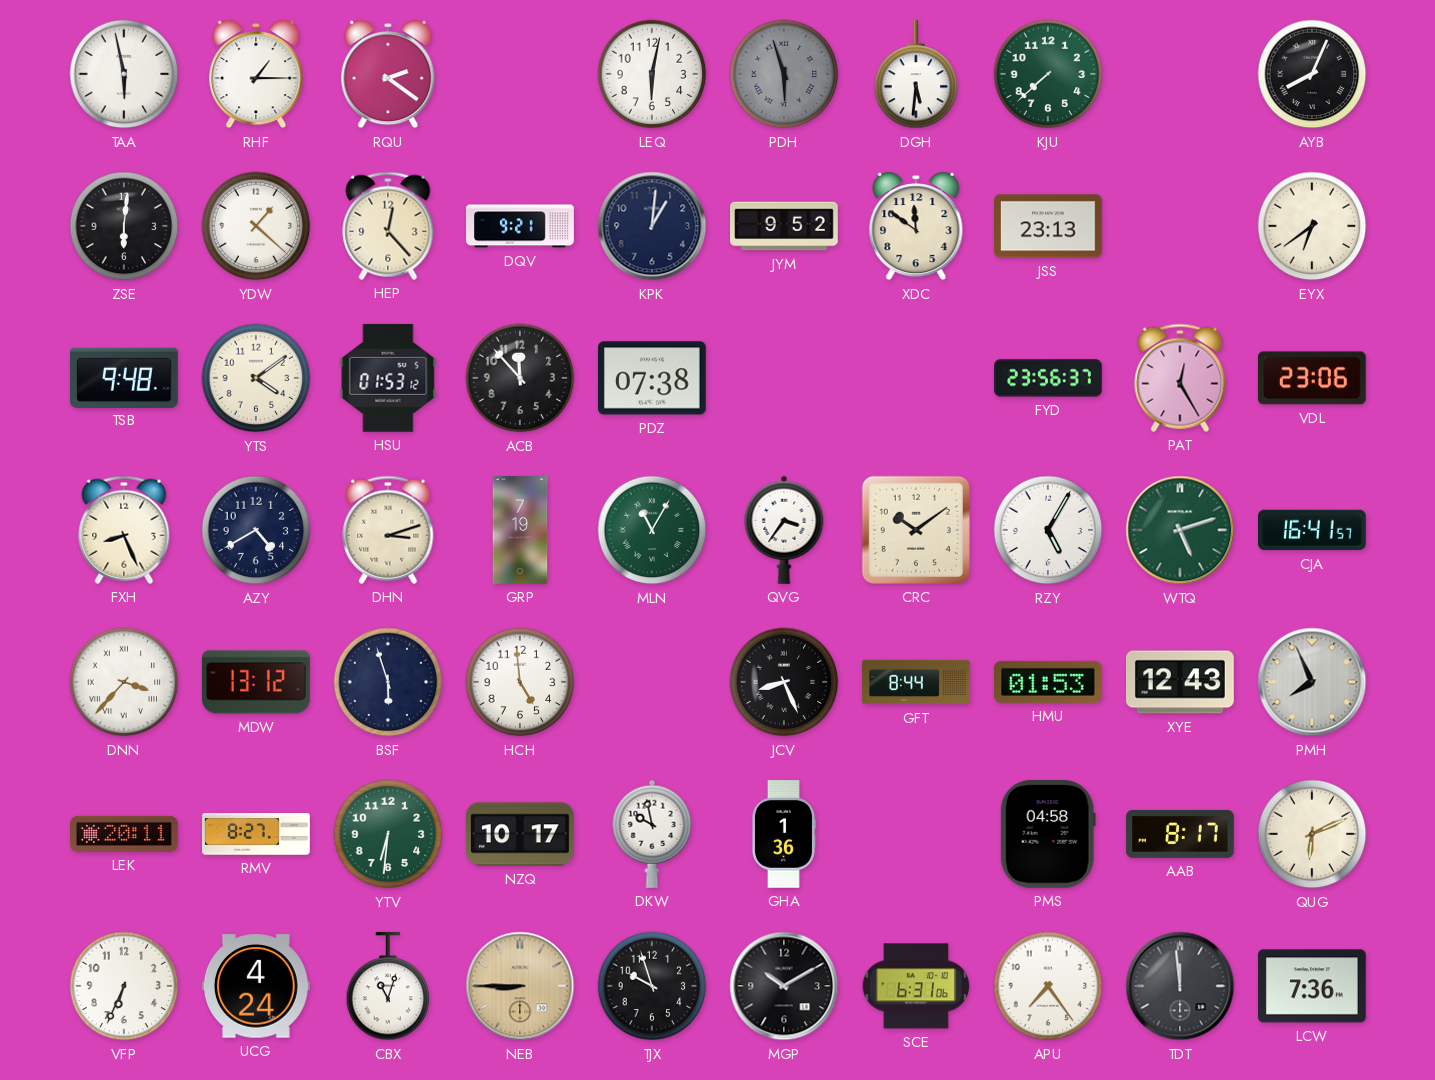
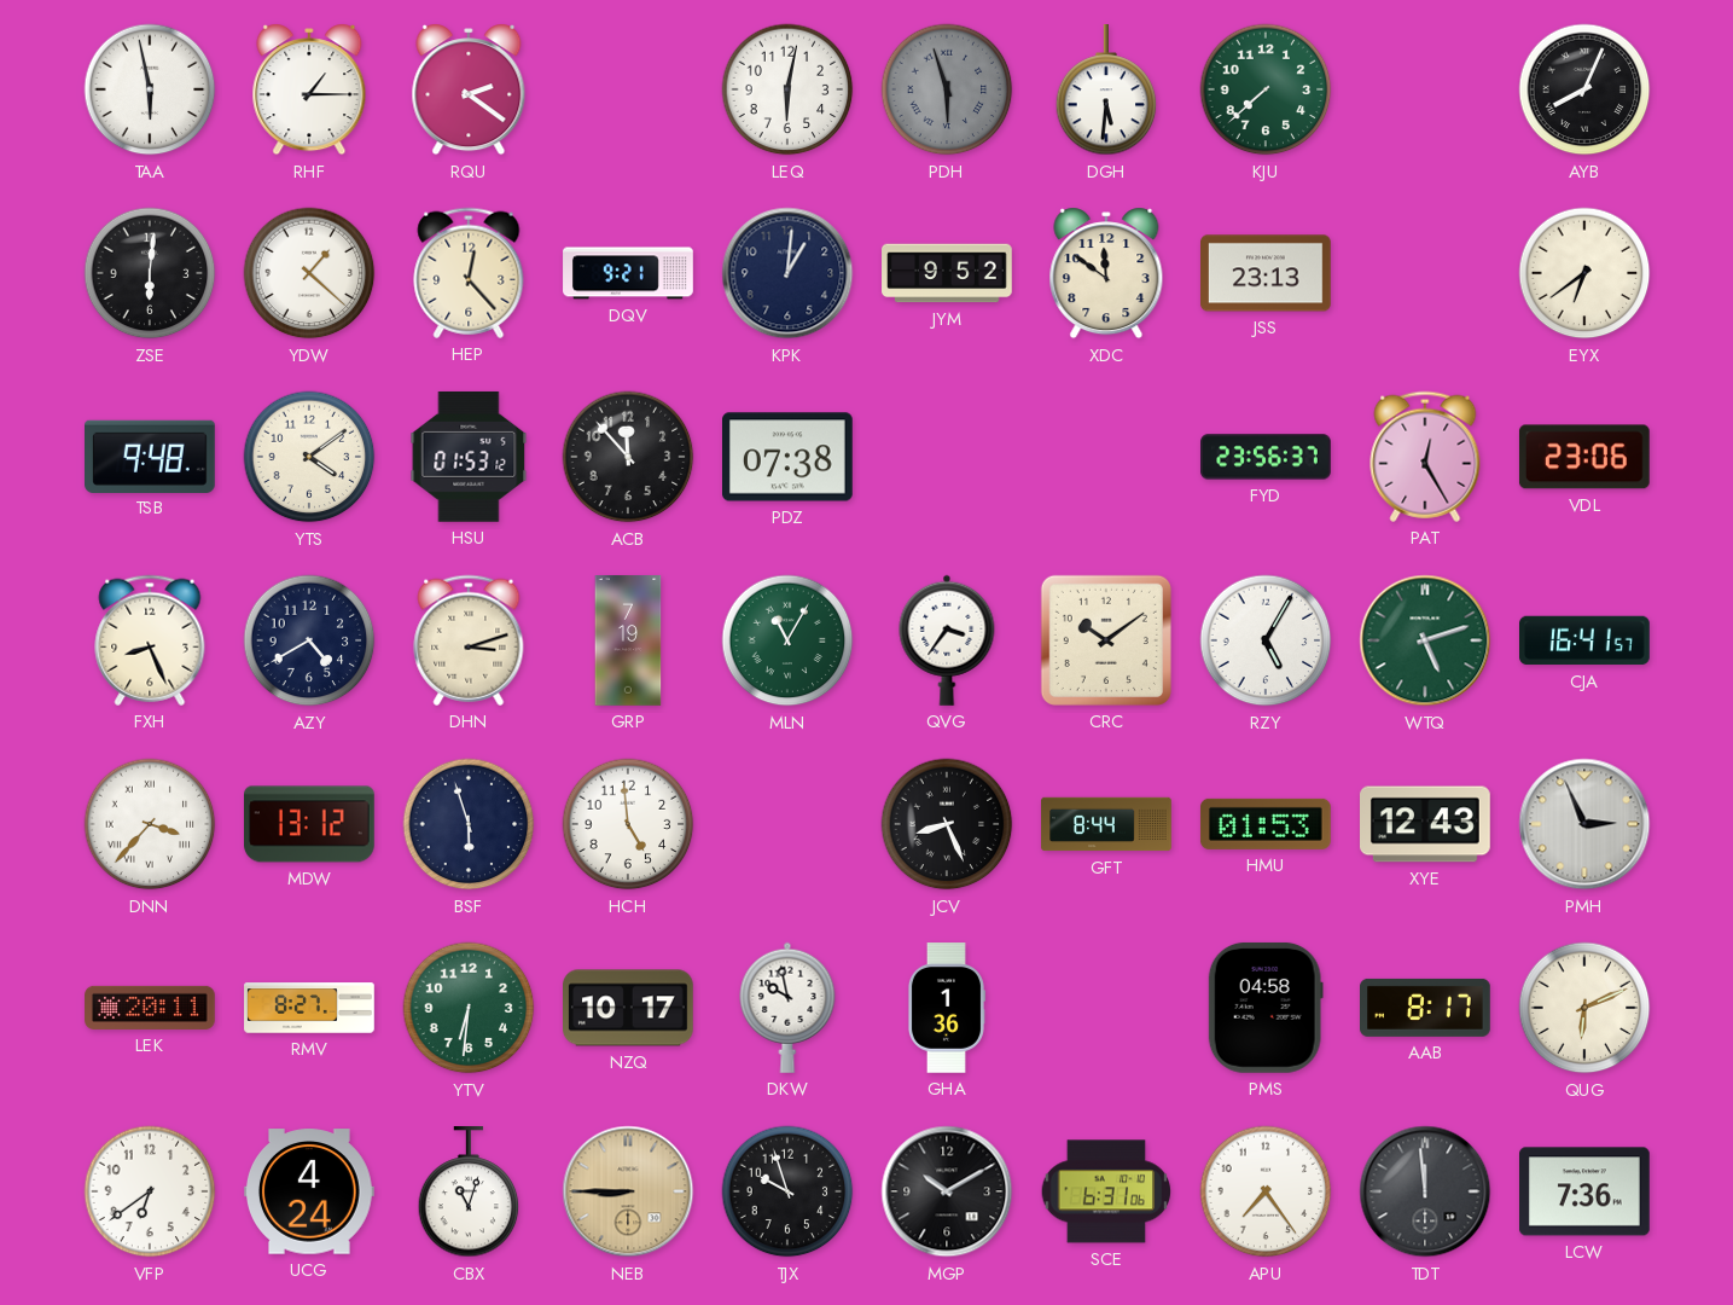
PMH: 7:56 -> 2:56 (1584, 824)
VFP: 6:34 -> 6:39 (150, 1191)
